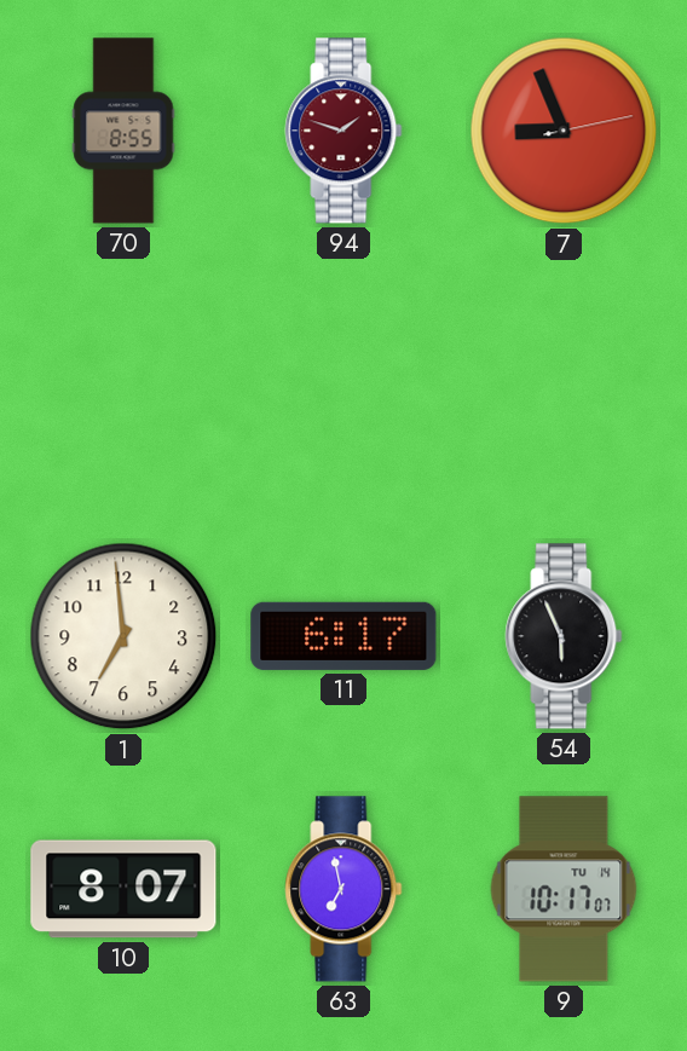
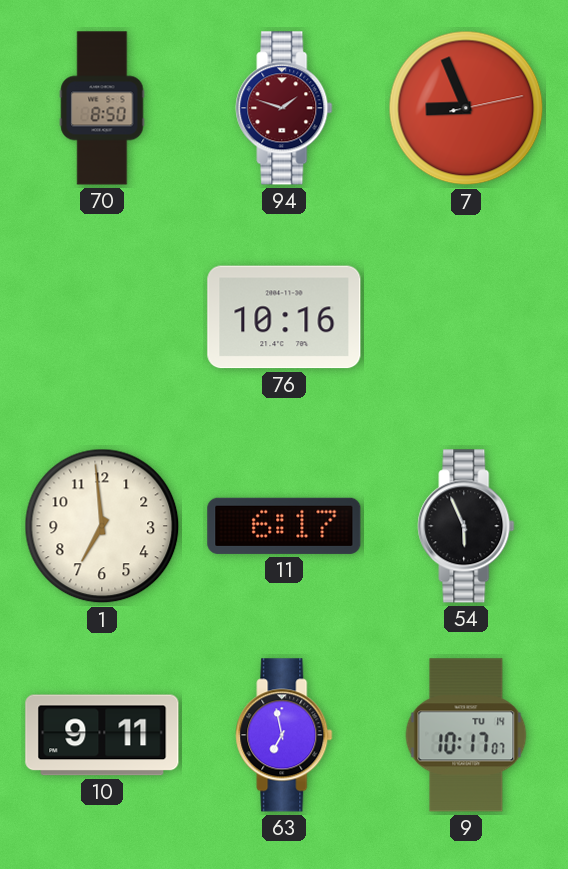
70: 8:55 -> 8:50 (102, 108)
76: none -> 10:16 (284, 317)
10: 8:07 -> 9:11 (102, 735)
